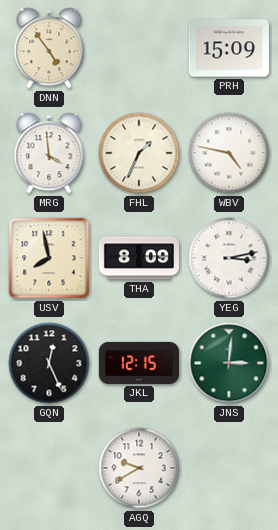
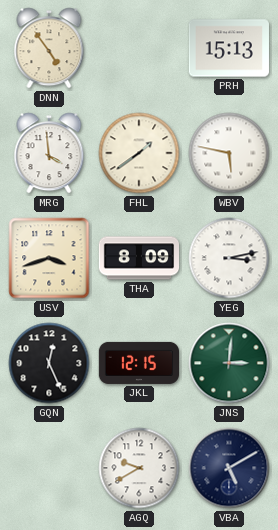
PRH: 15:09 -> 15:13 (229, 48)
FHL: 1:34 -> 1:39 (139, 153)
WBV: 4:47 -> 5:47 (229, 153)
USV: 7:58 -> 3:42 (49, 258)
VBA: none -> 5:10 (229, 468)
